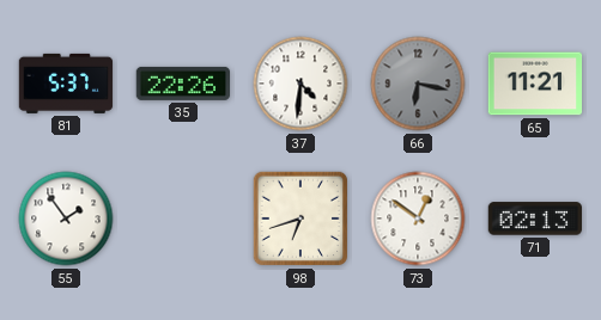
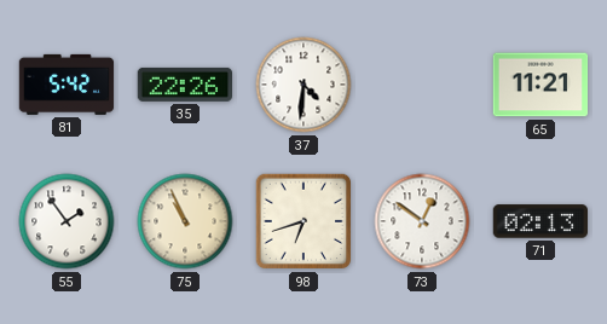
81: 5:37 -> 5:42 (67, 85)
66: 6:17 -> none (418, 84)
75: none -> 10:56 (185, 221)
